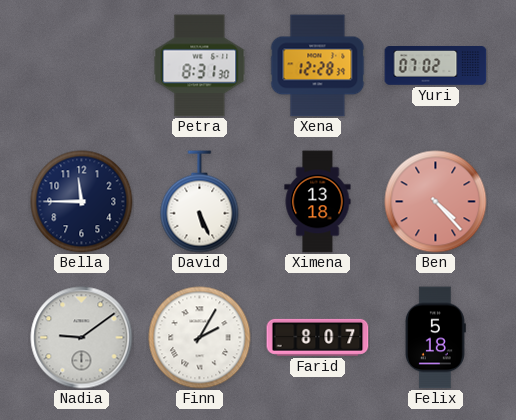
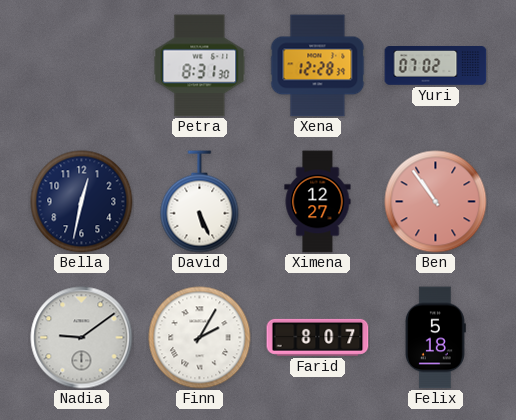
Bella: 11:45 -> 12:32 (82, 202)
Ximena: 13:18 -> 12:27 (318, 202)
Ben: 4:23 -> 10:54 (436, 202)
